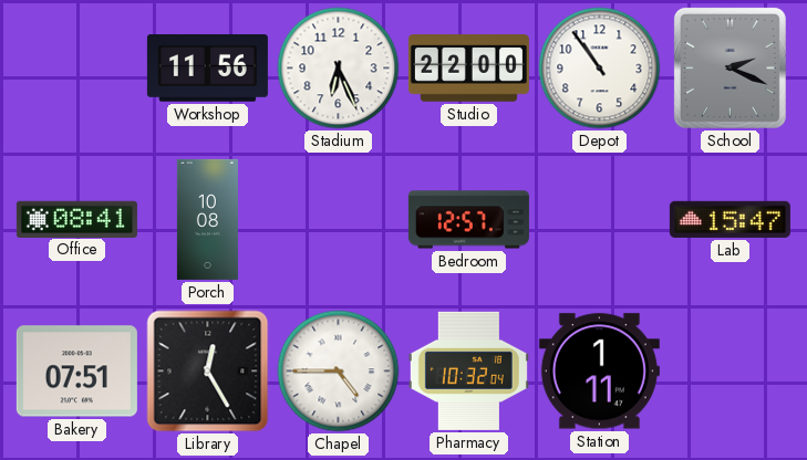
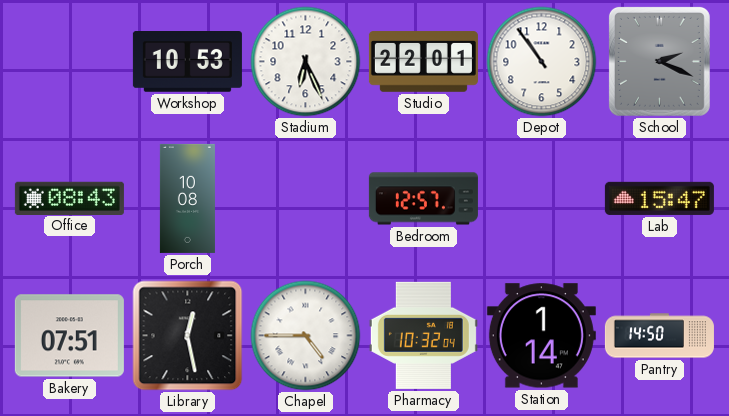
Workshop: 11:56 -> 10:53 (187, 62)
Studio: 22:00 -> 22:01 (423, 62)
Office: 08:41 -> 08:43 (69, 198)
Library: 12:25 -> 12:28 (188, 336)
Station: 1:11 -> 1:14 (541, 336)
Pantry: none -> 14:50 (659, 336)
